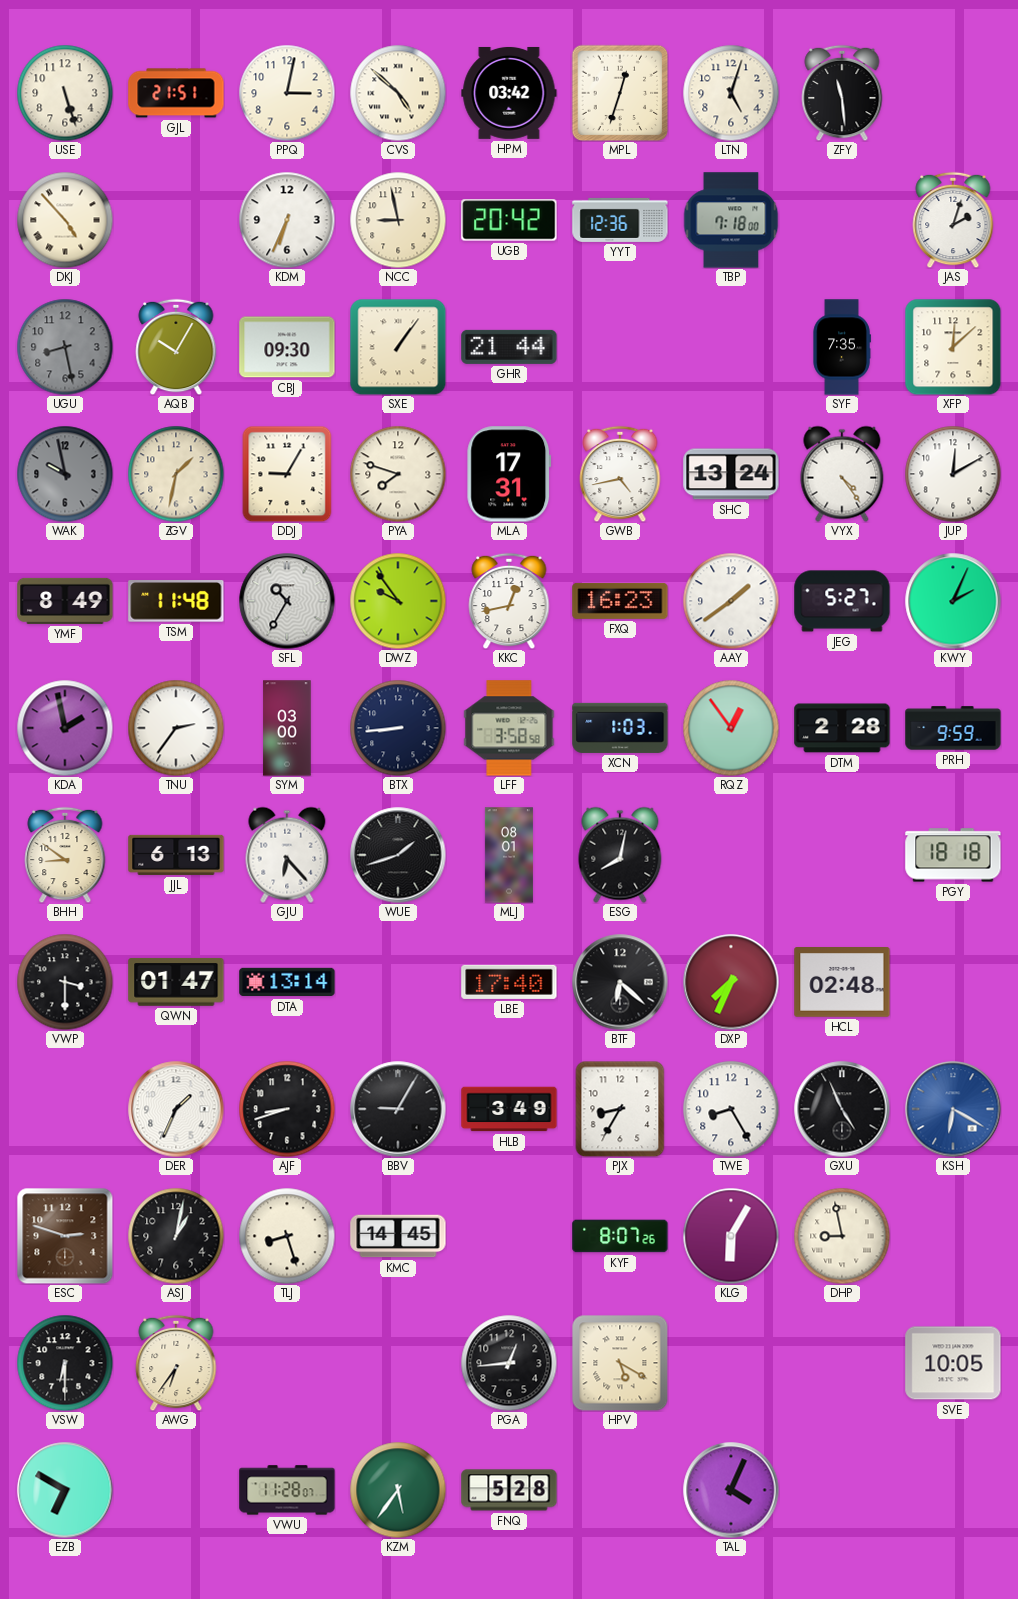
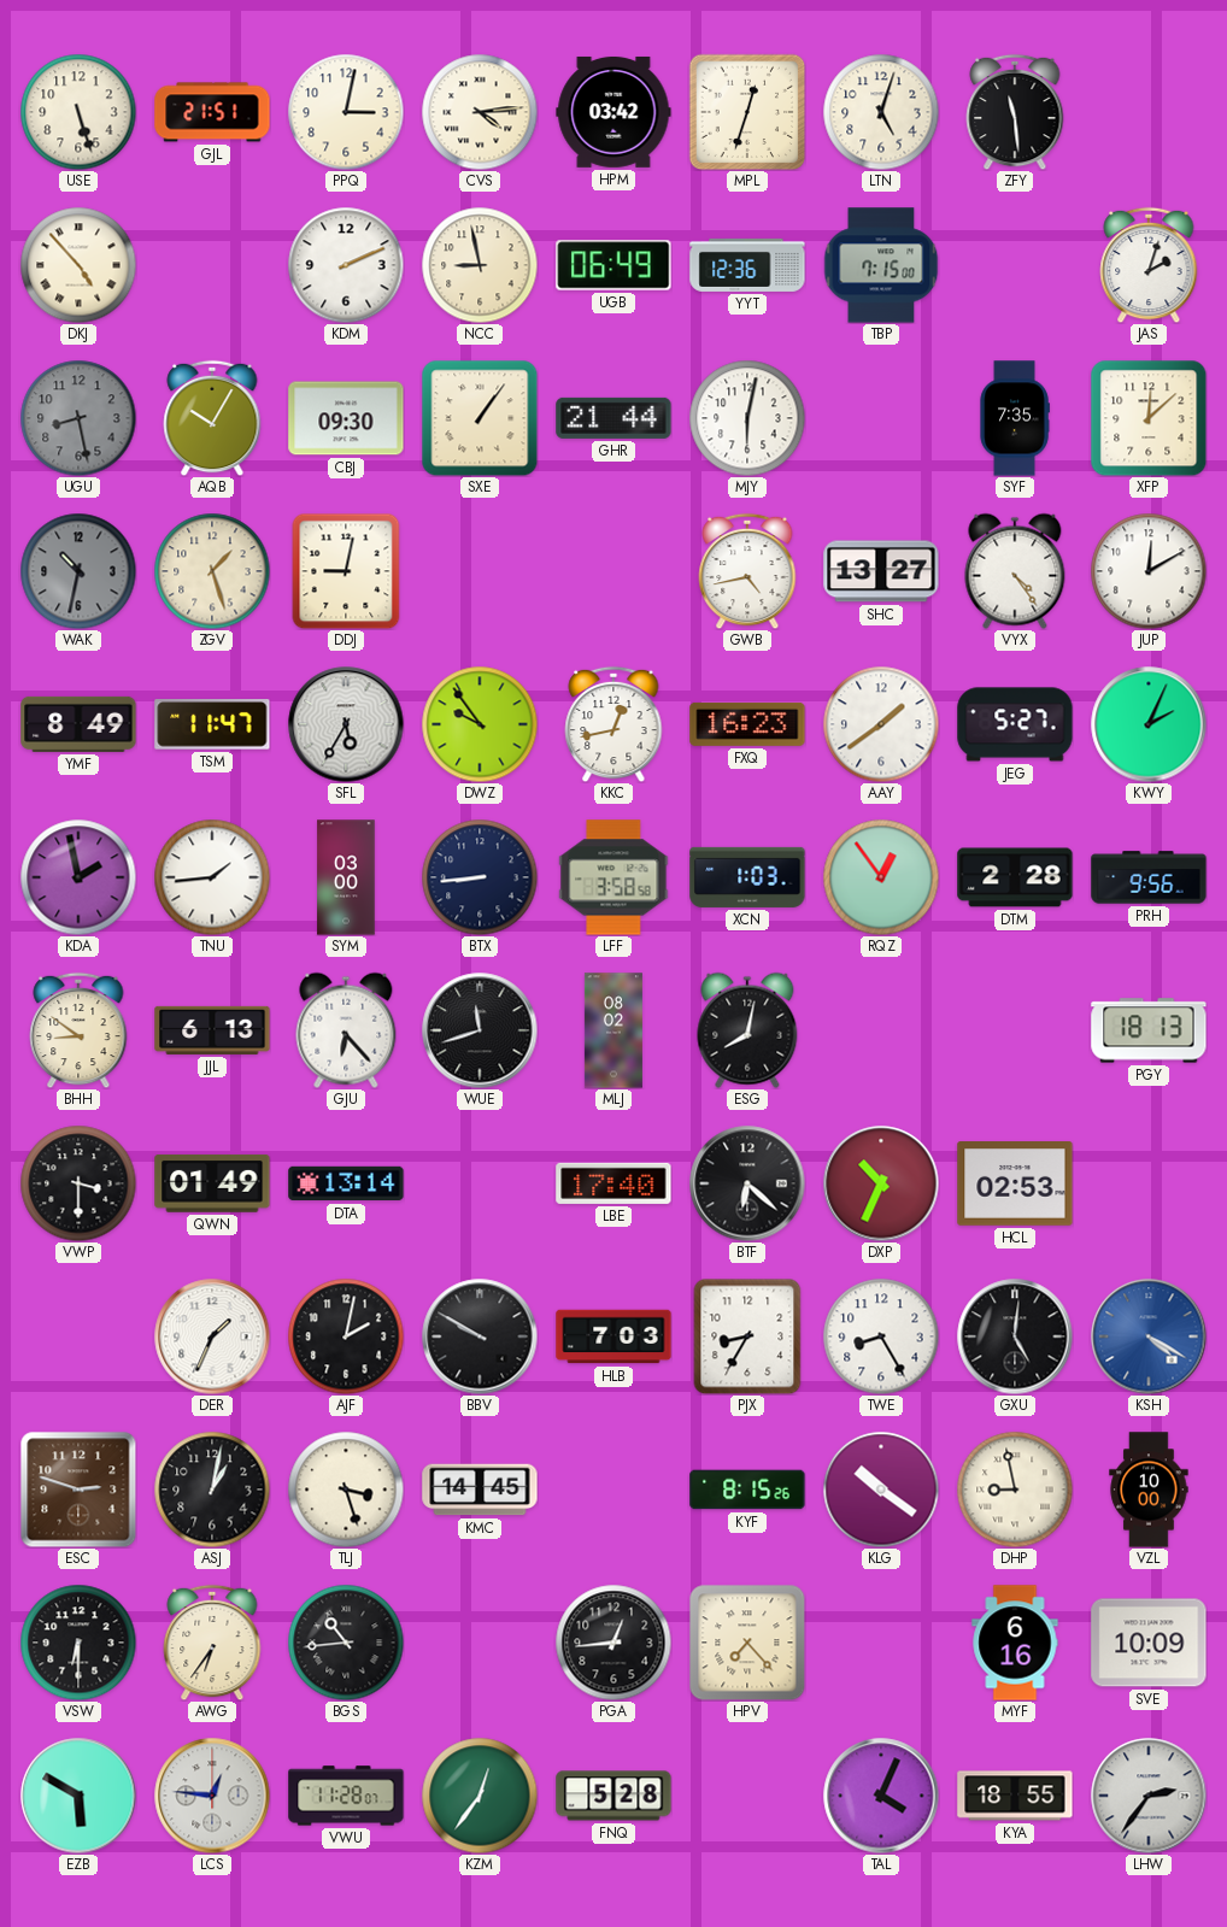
CVS: 4:52 -> 4:14 (480, 112)
KDM: 6:34 -> 2:11 (346, 265)
UGB: 20:42 -> 06:49 (613, 265)
TBP: 7:18 -> 7:15 (881, 265)
MJY: none -> 6:02 (747, 418)
WAK: 9:58 -> 10:32 (78, 571)
ZGV: 1:32 -> 1:27 (212, 571)
DDJ: 9:05 -> 9:02 (346, 571)
PYA: 7:48 -> none (398, 474)
MLA: 17:31 -> none (509, 474)
SHC: 13:24 -> 13:27 (881, 571)
TSM: 11:48 -> 11:47 (212, 724)
SFL: 10:35 -> 5:35 (346, 724)
TNU: 2:36 -> 1:44 (212, 877)
PRH: 9:59 -> 9:56 (1149, 877)
WUE: 1:42 -> 11:42 (480, 1030)
MLJ: 08:01 -> 08:02 (613, 1030)
PGY: 18:18 -> 18:13 (1149, 1030)
QWN: 01:47 -> 01:49 (212, 1183)
DXP: 7:34 -> 10:34 (881, 1183)
HCL: 02:48 -> 02:53 (1015, 1185)
AJF: 8:42 -> 2:02 (346, 1336)
BBV: 9:05 -> 9:50 (480, 1336)
HLB: 3:49 -> 7:03 (613, 1336)
GXU: 4:56 -> 5:01 (1015, 1336)
KSH: 6:20 -> 4:20 (1149, 1336)
TLJ: 8:27 -> 3:27 (346, 1490)
KYF: 8:07 -> 8:15 (747, 1490)
KLG: 6:05 -> 10:21 (881, 1490)
VZL: none -> 10:00 (1149, 1490)
BGS: none -> 10:44 (346, 1643)
HPV: 5:20 -> 7:23 (747, 1643)
MYF: none -> 6:16 (1015, 1643)
SVE: 10:05 -> 10:09 (1149, 1643)
EZB: 6:50 -> 5:50 (78, 1796)
LCS: none -> 12:46 (212, 1796)
KZM: 5:36 -> 12:36 (480, 1796)
KYA: none -> 18:55 (1015, 1796)
LHW: none -> 2:36 (1149, 1796)
